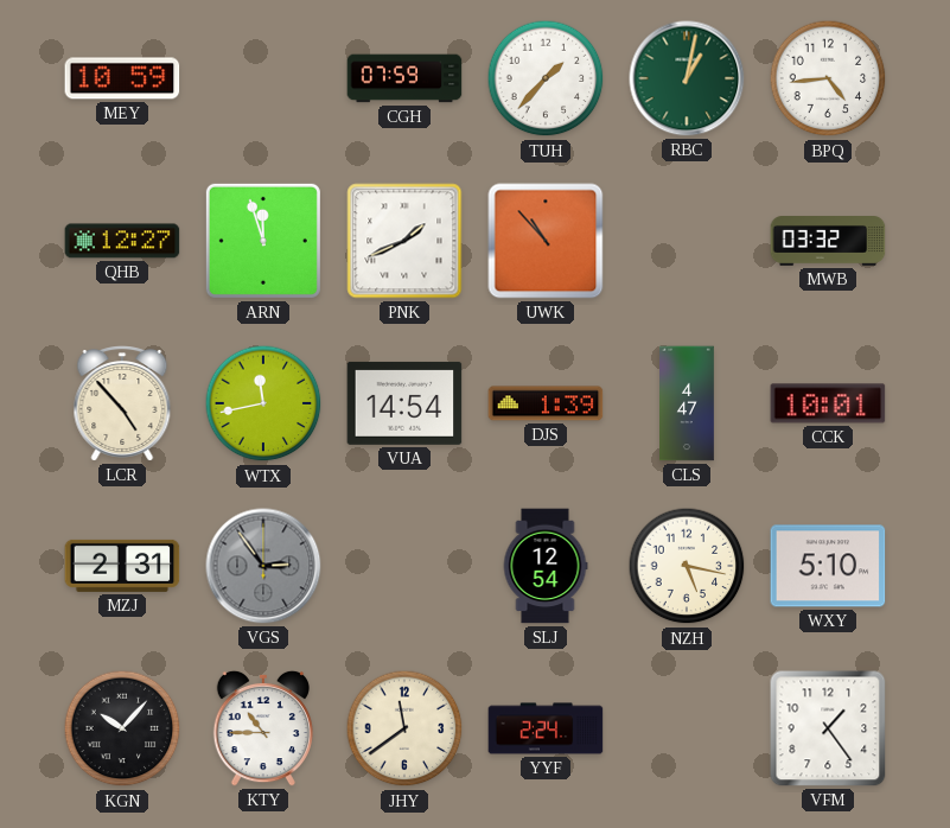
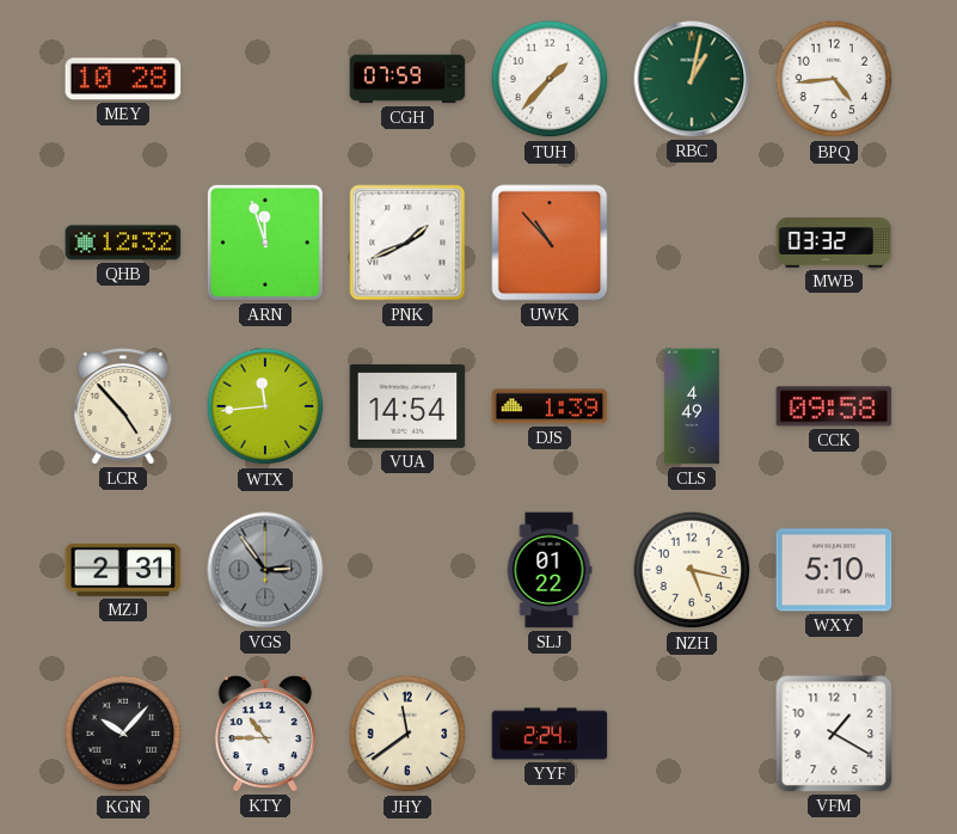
MEY: 10:59 -> 10:28 (123, 79)
QHB: 12:27 -> 12:32 (123, 243)
WTX: 11:43 -> 11:44 (265, 406)
CLS: 4:47 -> 4:49 (693, 406)
CCK: 10:01 -> 09:58 (834, 406)
SLJ: 12:54 -> 01:22 (550, 570)
VFM: 1:24 -> 1:20 (834, 734)
